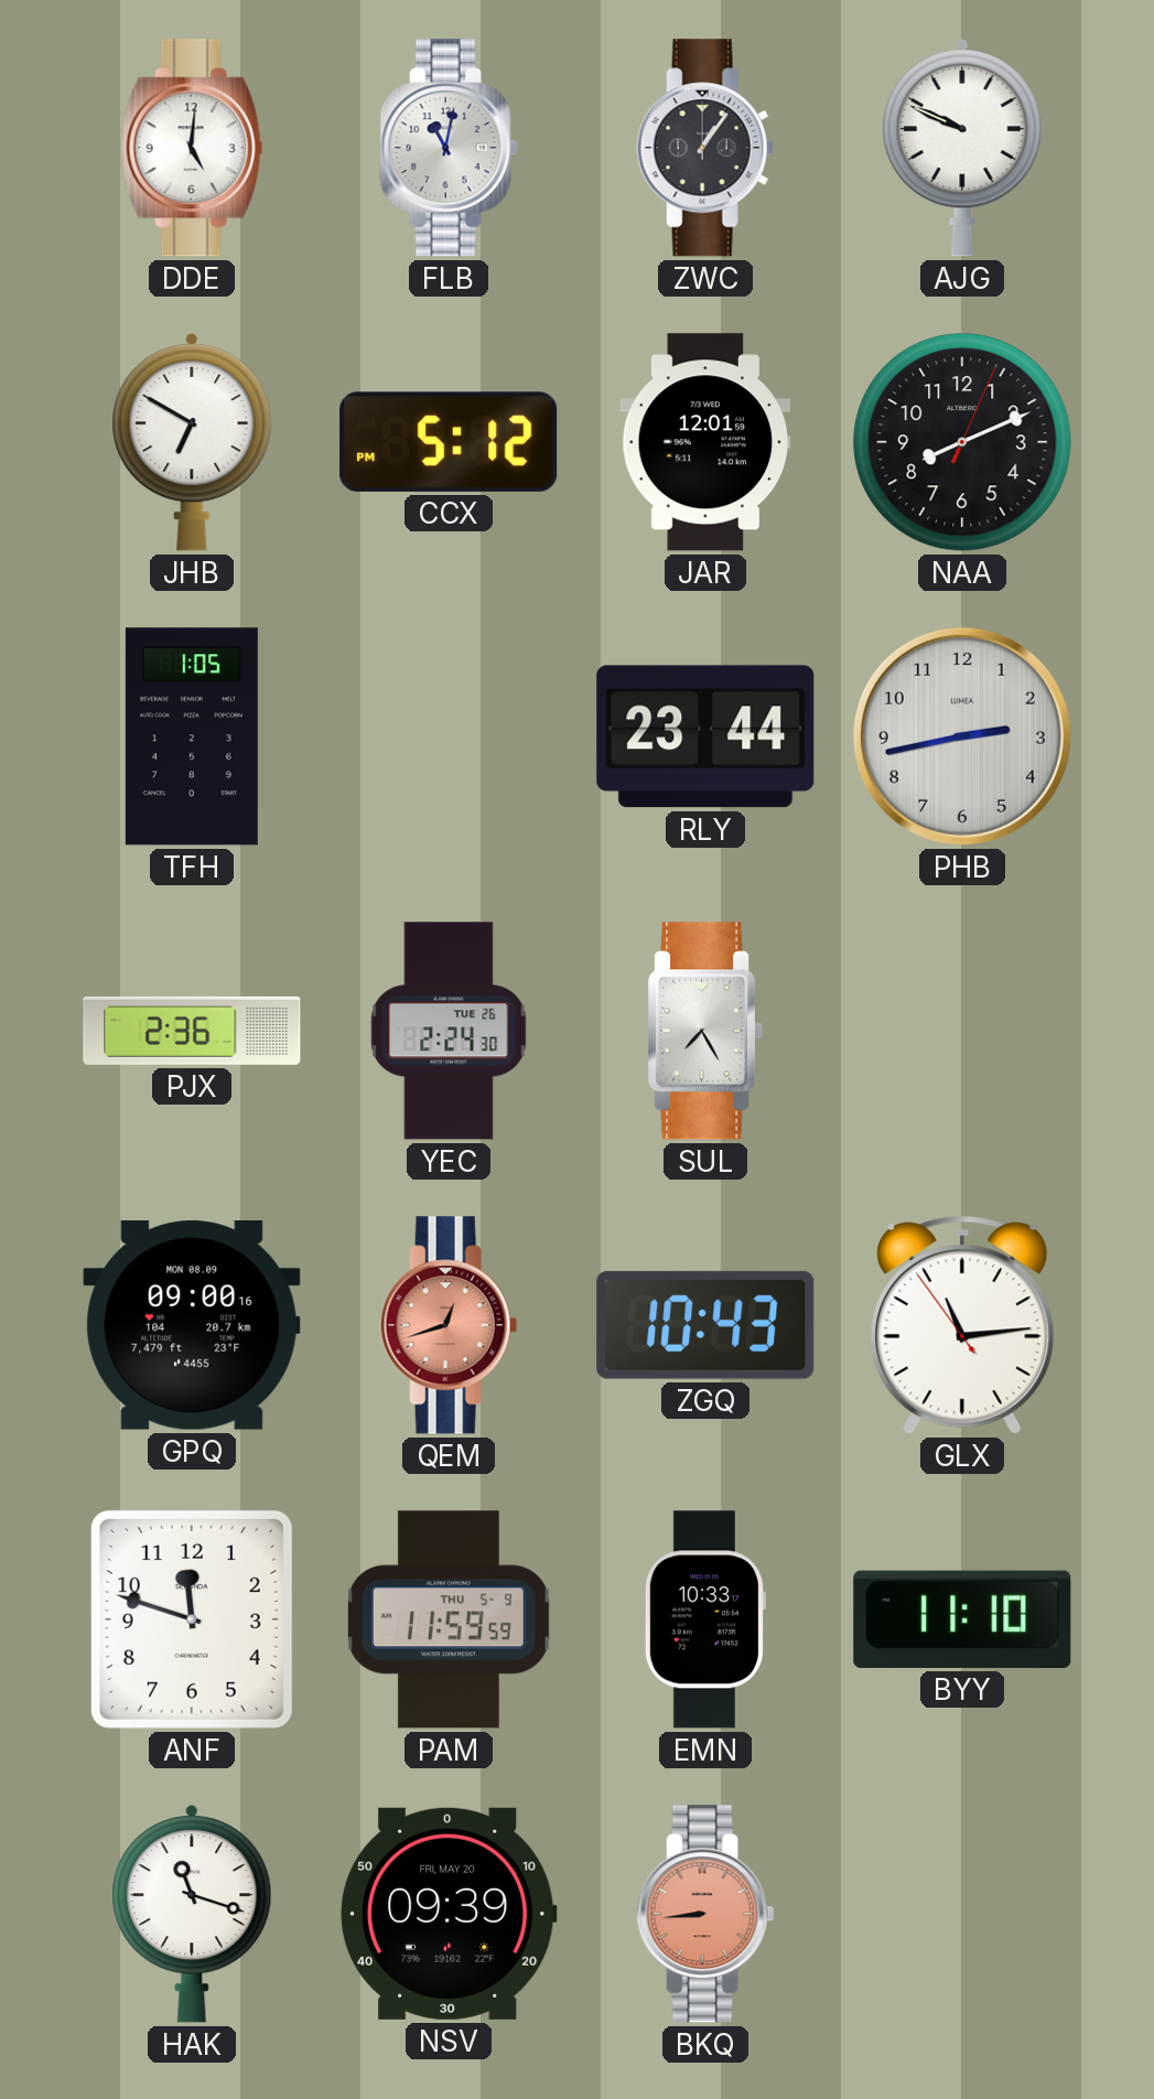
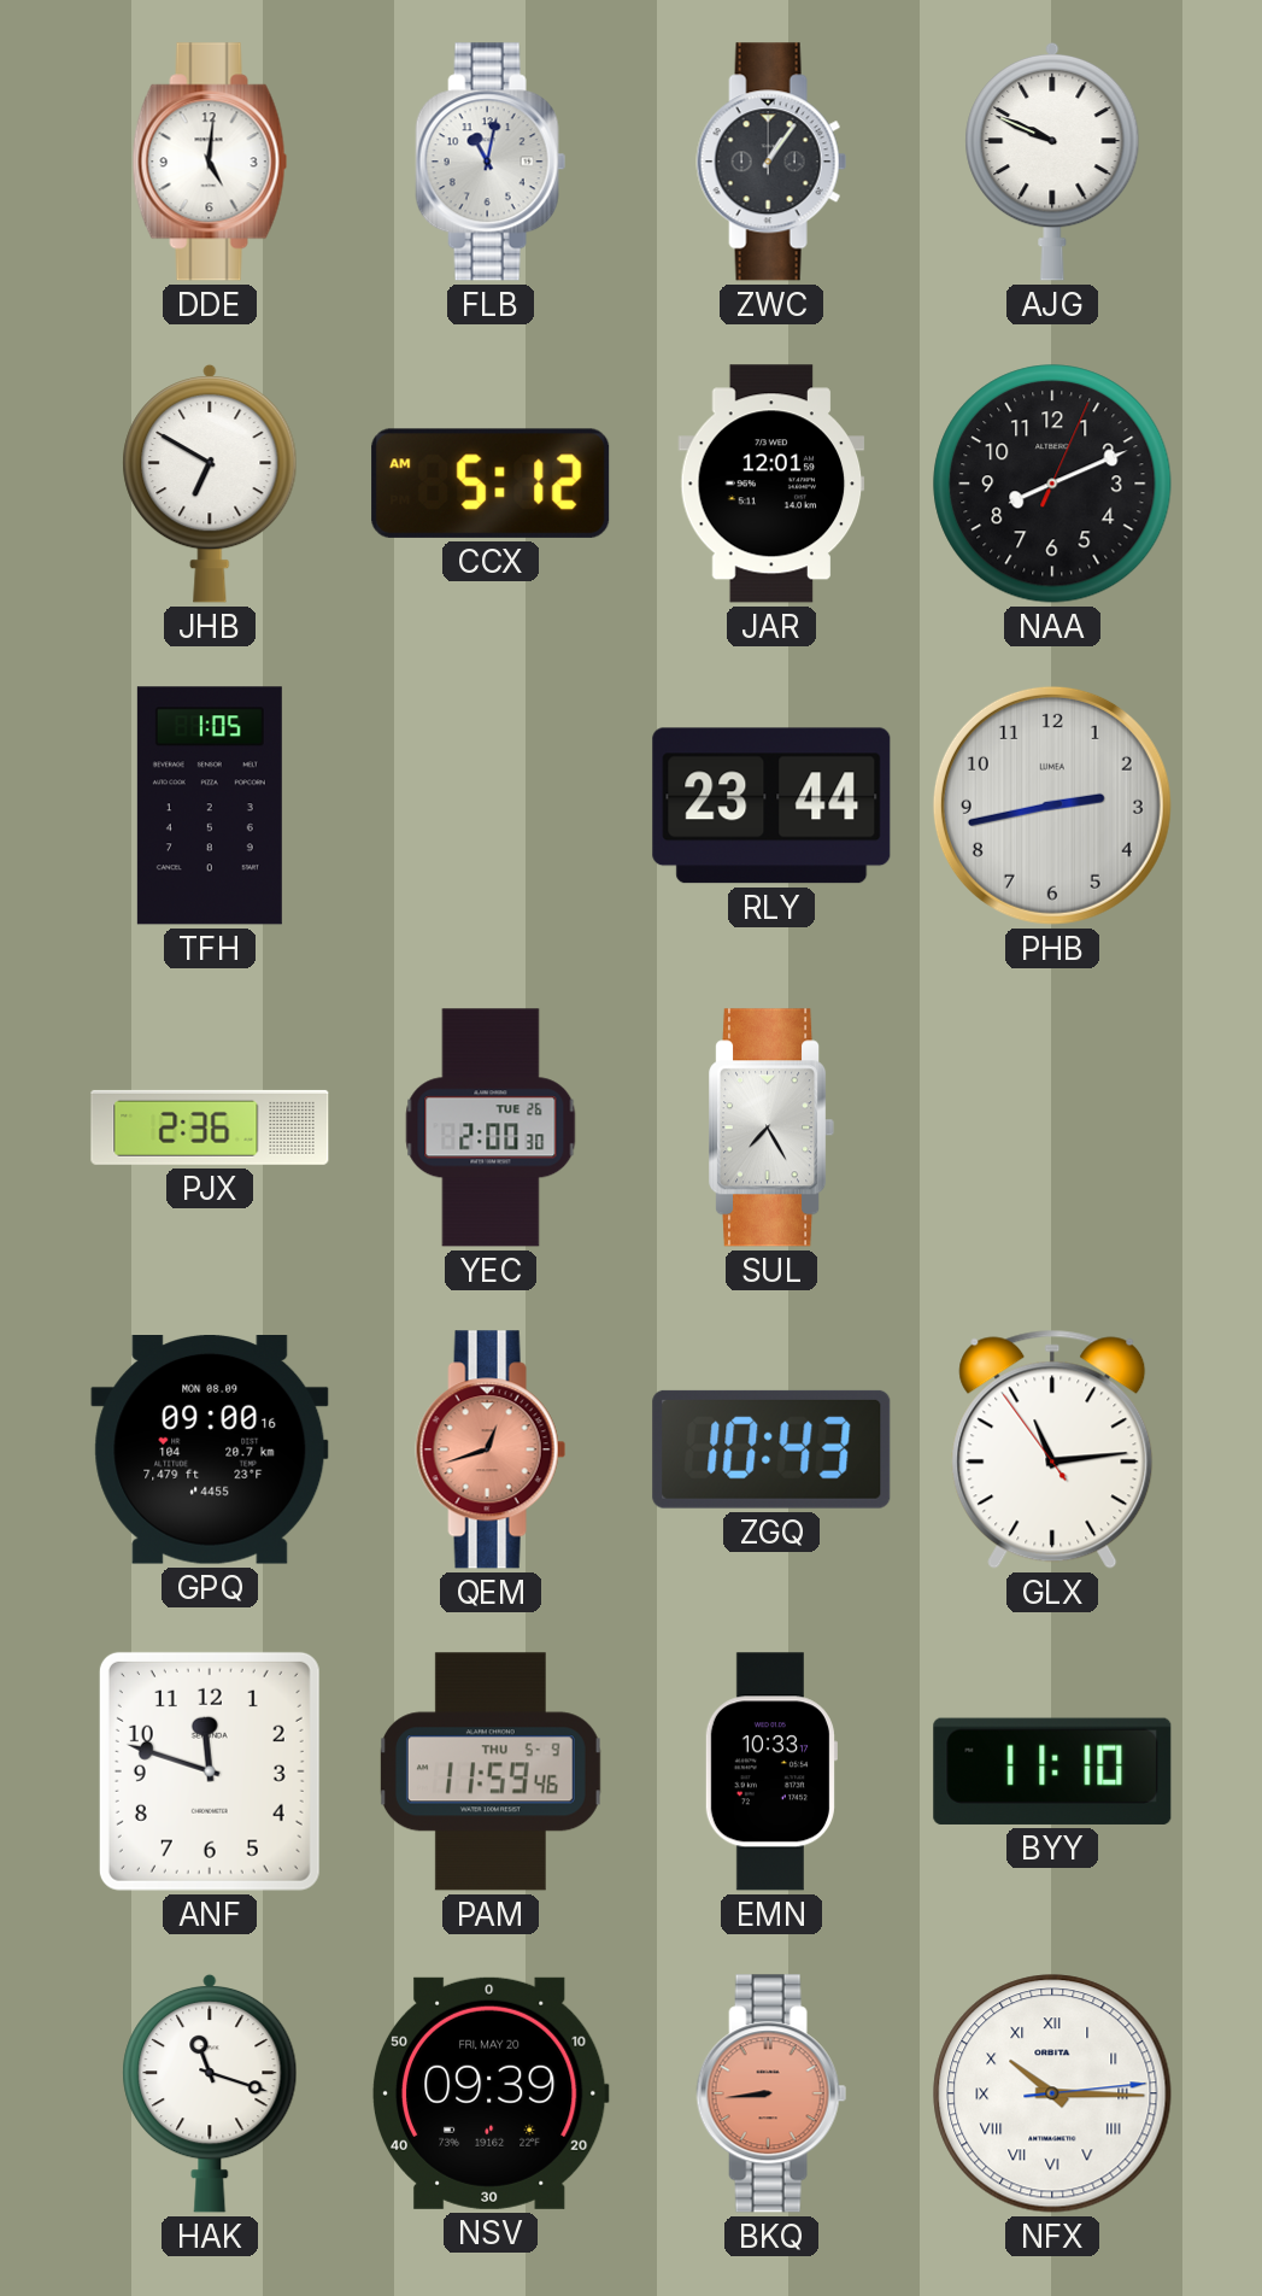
CCX: 5:12 PM -> 5:12 AM (491, 484)
YEC: 2:24 -> 2:00 (491, 1127)
PAM: 11:59:59 -> 11:59:46 (491, 1771)
NFX: none -> 10:15 (1052, 2093)
